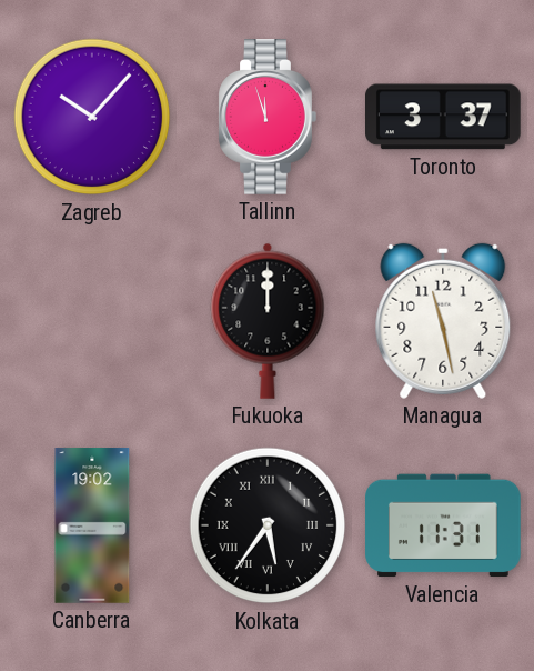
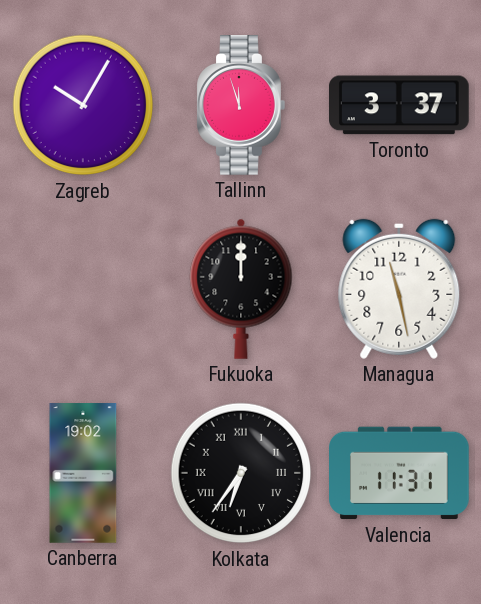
Zagreb: 10:07 -> 10:05 (83, 105)
Kolkata: 5:36 -> 6:36 (241, 473)
